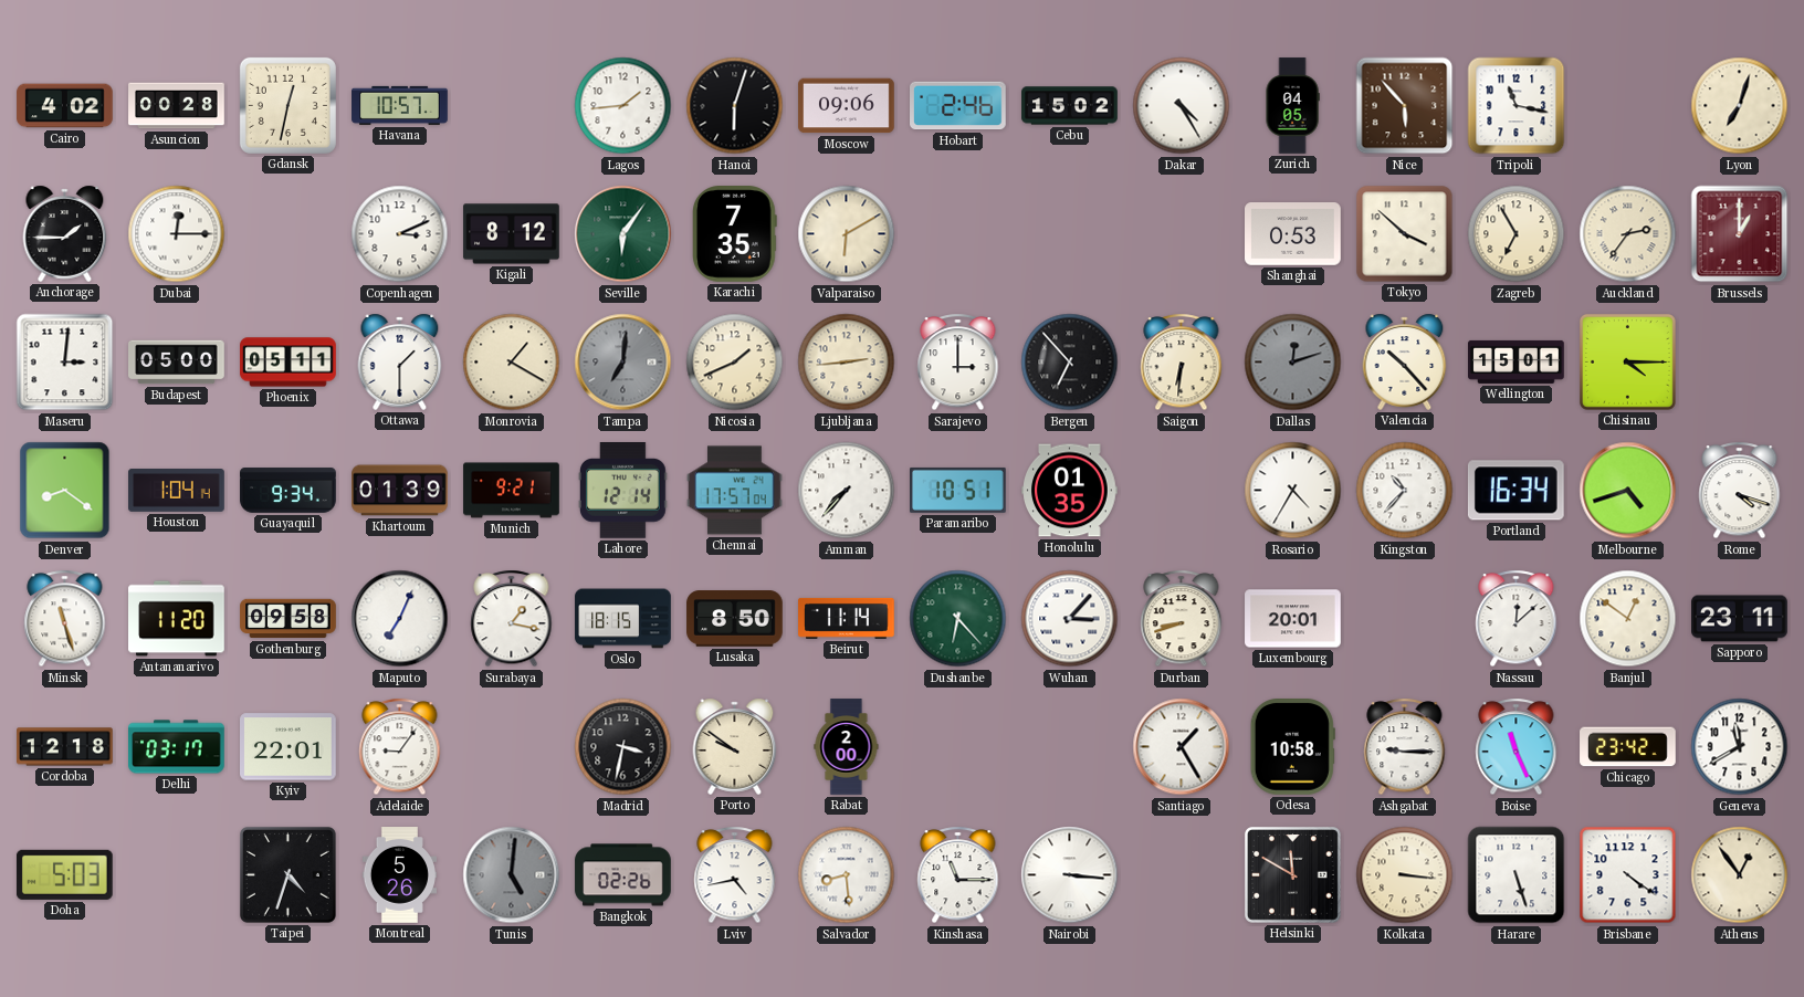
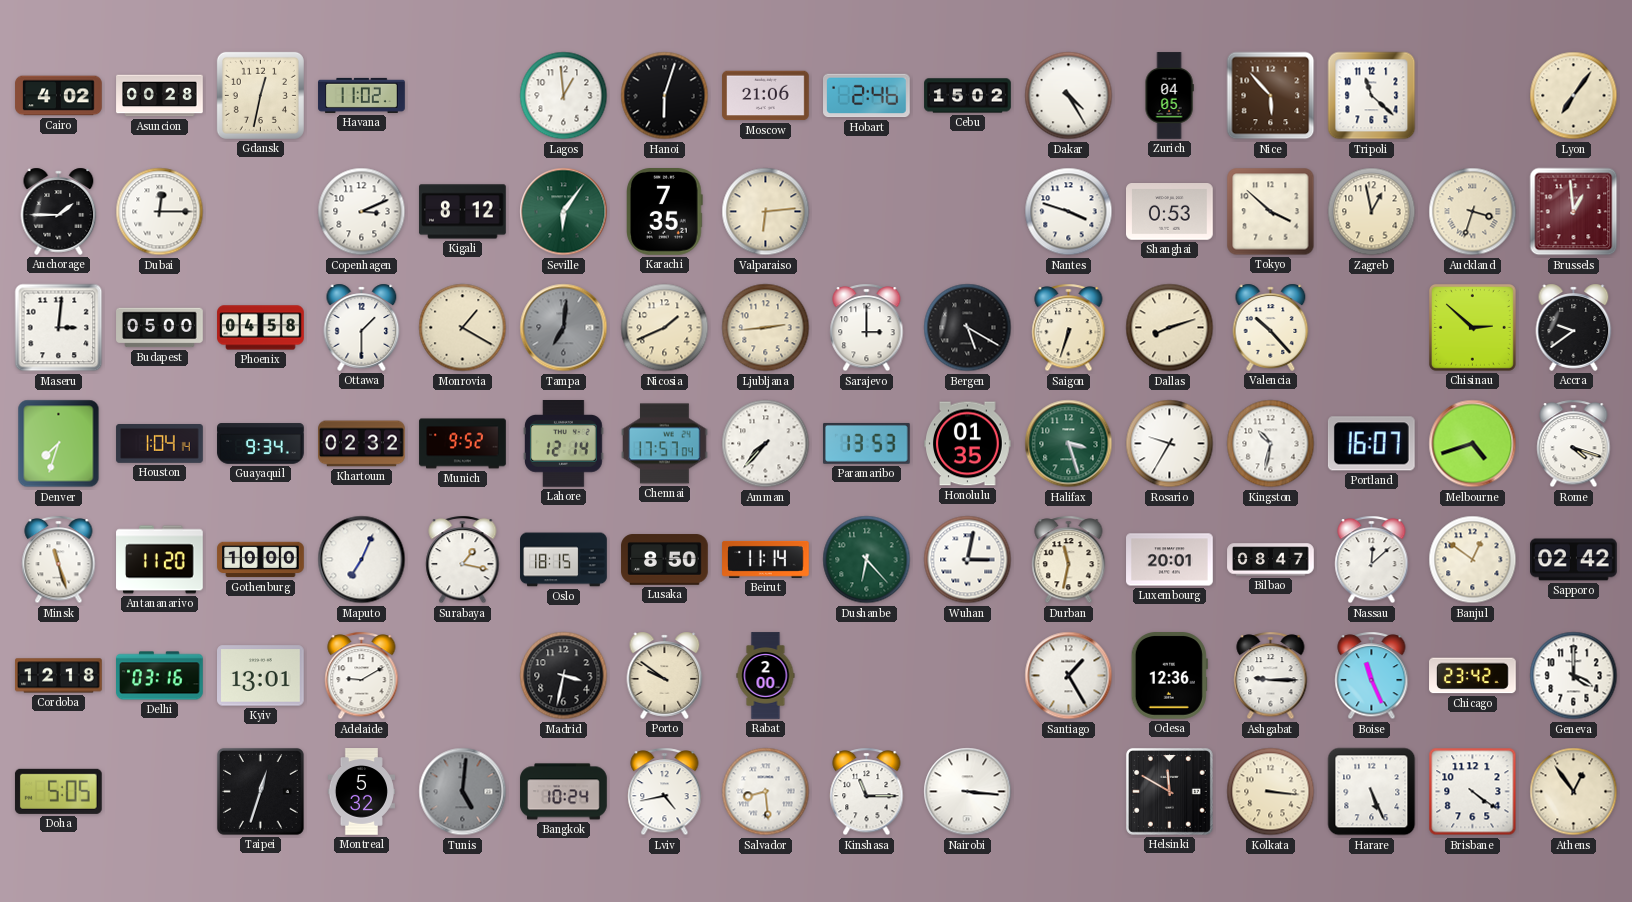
Havana: 10:57 -> 11:02 (362, 95)
Lagos: 1:44 -> 12:59 (564, 96)
Moscow: 09:06 -> 21:06 (766, 96)
Tripoli: 11:17 -> 11:22 (1372, 96)
Lyon: 7:03 -> 7:06 (1574, 96)
Valparaiso: 6:10 -> 6:14 (766, 212)
Nantes: none -> 3:48 (1069, 212)
Zagreb: 6:55 -> 12:58 (1372, 212)
Auckland: 2:36 -> 3:33 (1473, 212)
Brussels: 1:00 -> 12:59 (1574, 212)
Phoenix: 05:11 -> 04:58 (261, 328)
Bergen: 6:53 -> 5:20 (968, 328)
Saigon: 6:31 -> 6:33 (1069, 328)
Dallas: 12:12 -> 8:12 (1170, 328)
Dallas dial: grey -> cream (1170, 328)
Wellington: 15:01 -> none (1517, 361)
Chisinau: 4:15 -> 2:52 (1472, 327)
Accra: none -> 9:39 (1574, 327)
Denver: 8:21 -> 7:33 (59, 444)
Khartoum: 01:39 -> 02:32 (362, 444)
Munich: 9:21 -> 9:52 (463, 444)
Paramaribo: 10:51 -> 13:53 (867, 443)
Halifax: none -> 3:27 (1069, 444)
Rosario: 4:35 -> 9:35 (1170, 444)
Kingston: 10:37 -> 10:32 (1271, 444)
Portland: 16:34 -> 16:07 (1371, 444)
Gothenburg: 09:58 -> 10:00 (261, 560)
Wuhan: 3:07 -> 3:02 (968, 560)
Durban: 8:42 -> 11:32 (1069, 560)
Bilbao: none -> 08:47 (1271, 560)
Sapporo: 23:11 -> 02:42 (1574, 560)
Delhi: 03:17 -> 03:16 (160, 676)
Kyiv: 22:01 -> 13:01 (261, 676)
Adelaide: 9:06 -> 9:10 (362, 676)
Odesa: 10:58 -> 12:36 (1169, 676)
Geneva: 11:40 -> 4:00 (1574, 676)
Doha: 5:03 -> 5:05 (58, 791)
Taipei: 4:33 -> 12:33 (260, 791)
Montreal: 5:26 -> 5:32 (361, 792)
Bangkok: 02:26 -> 10:24 (564, 792)
Harare: 5:27 -> 5:26 (1372, 792)
